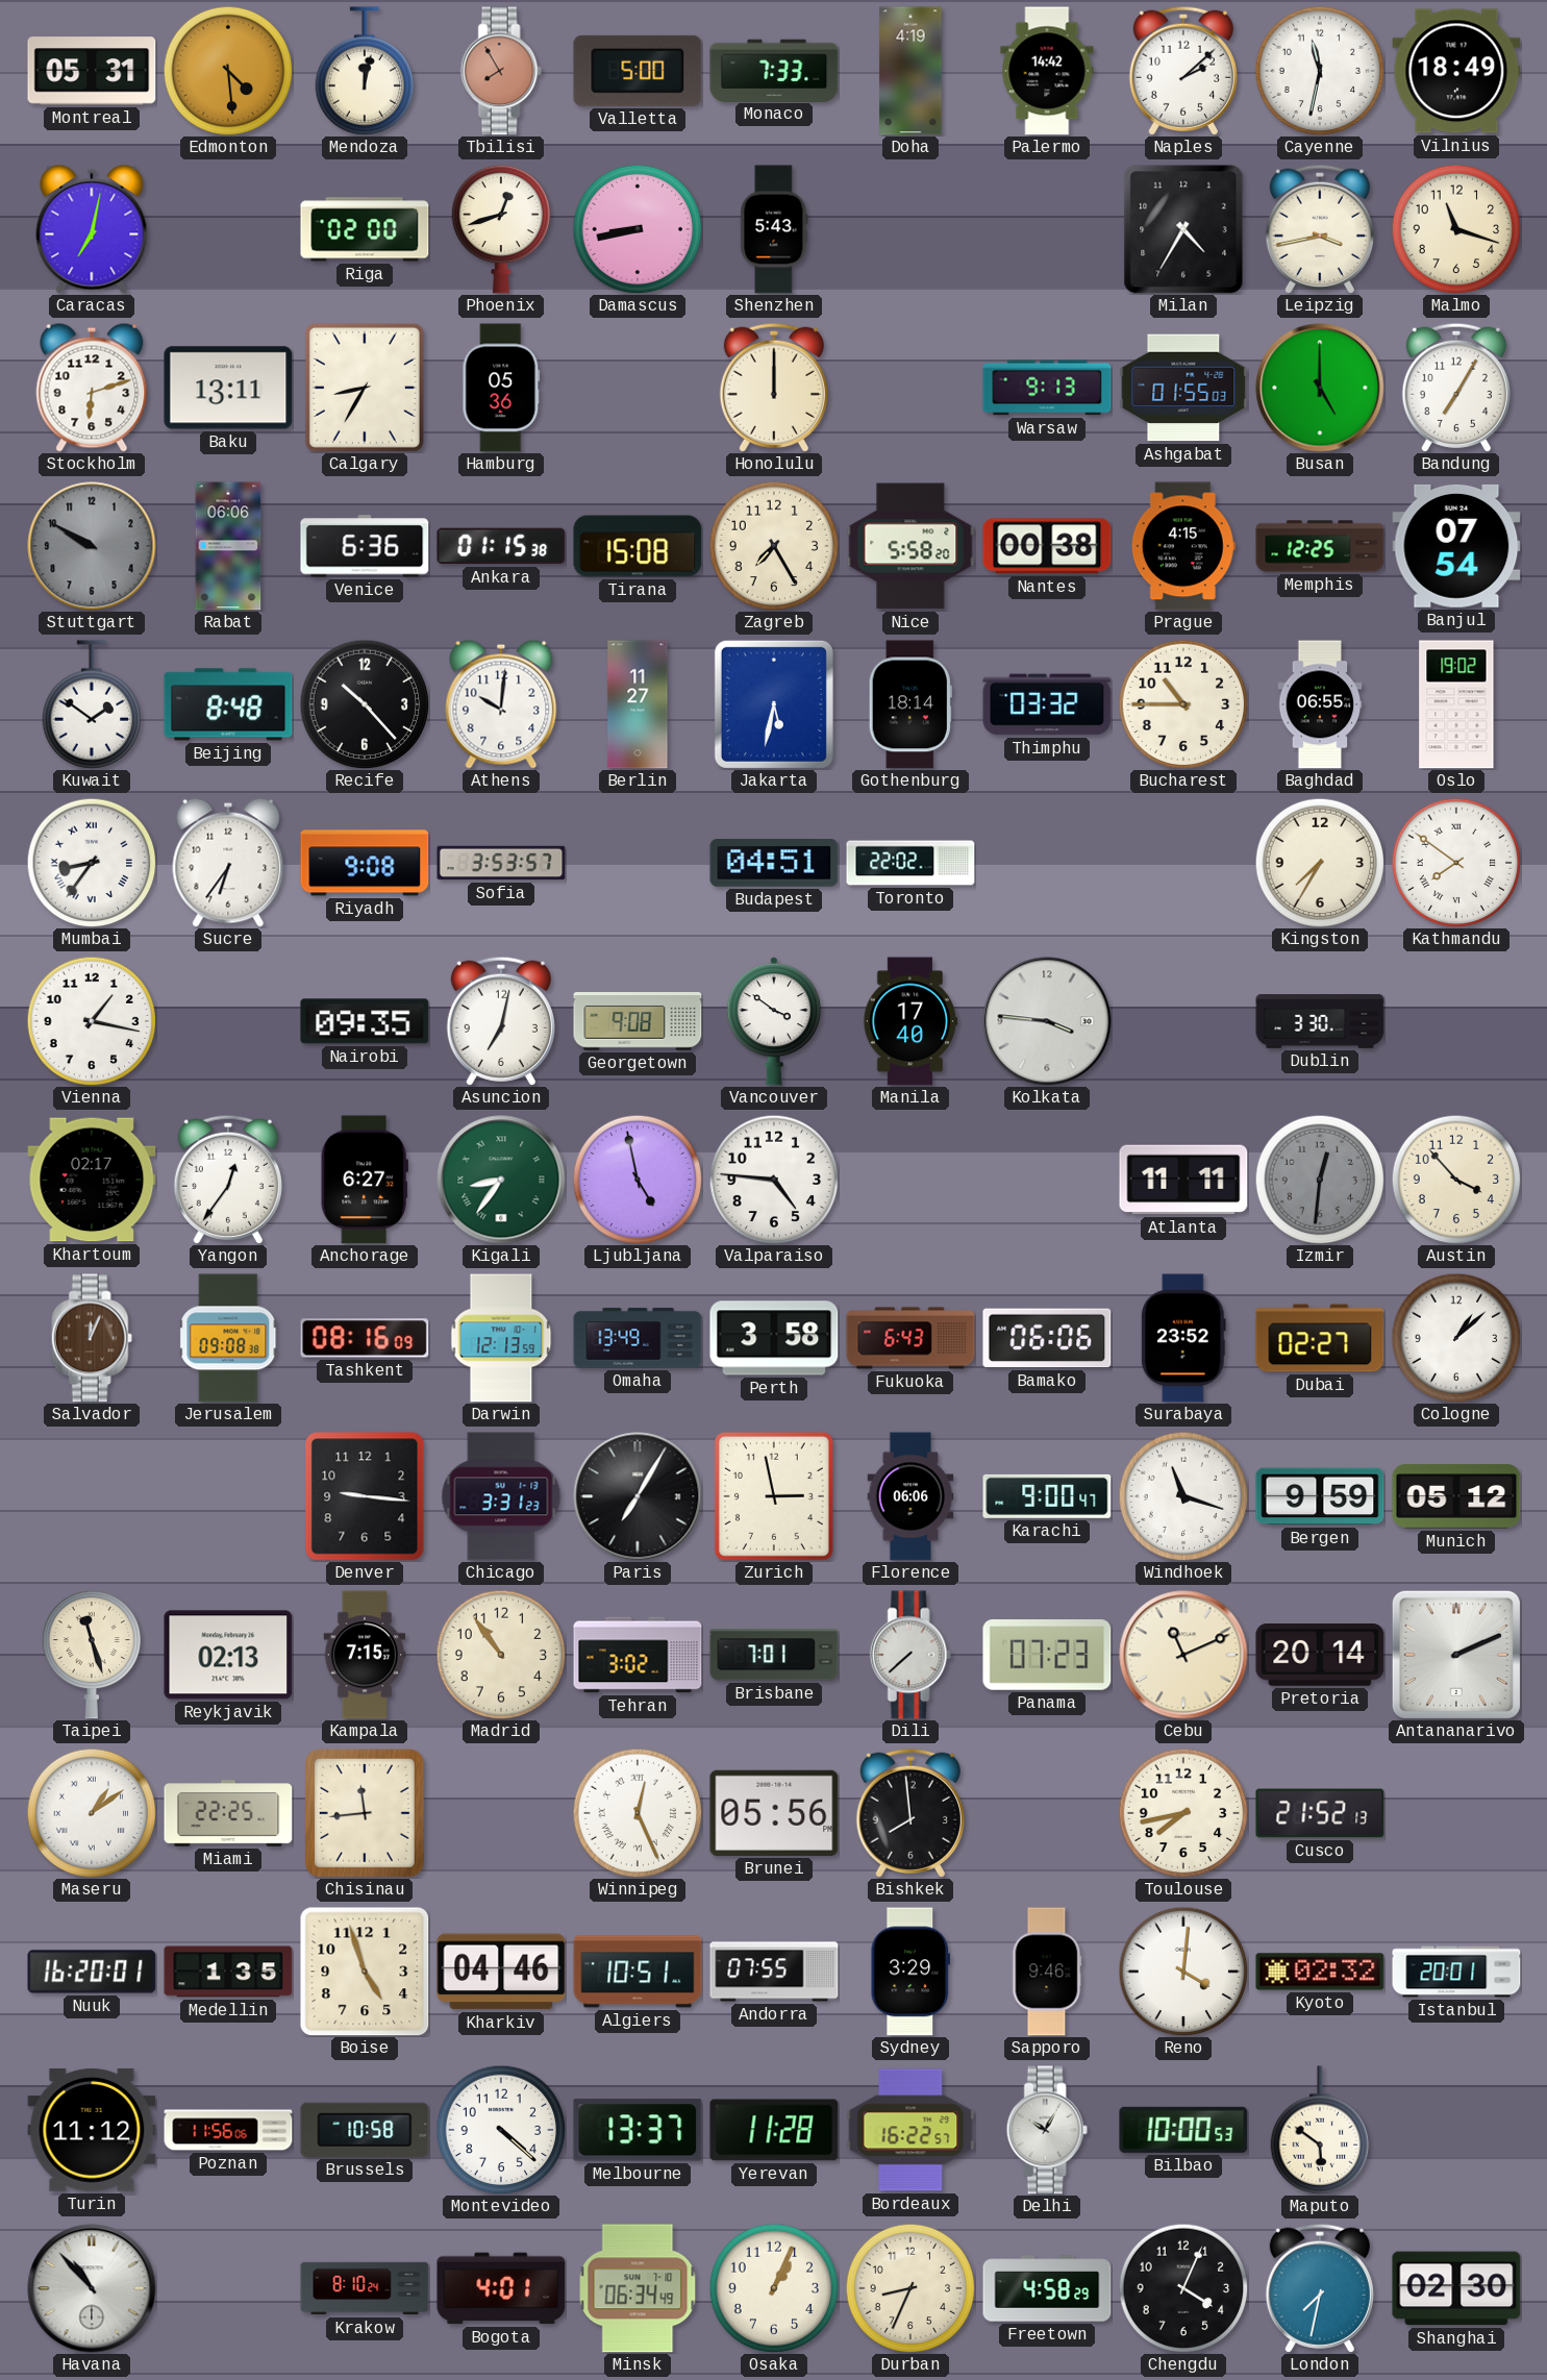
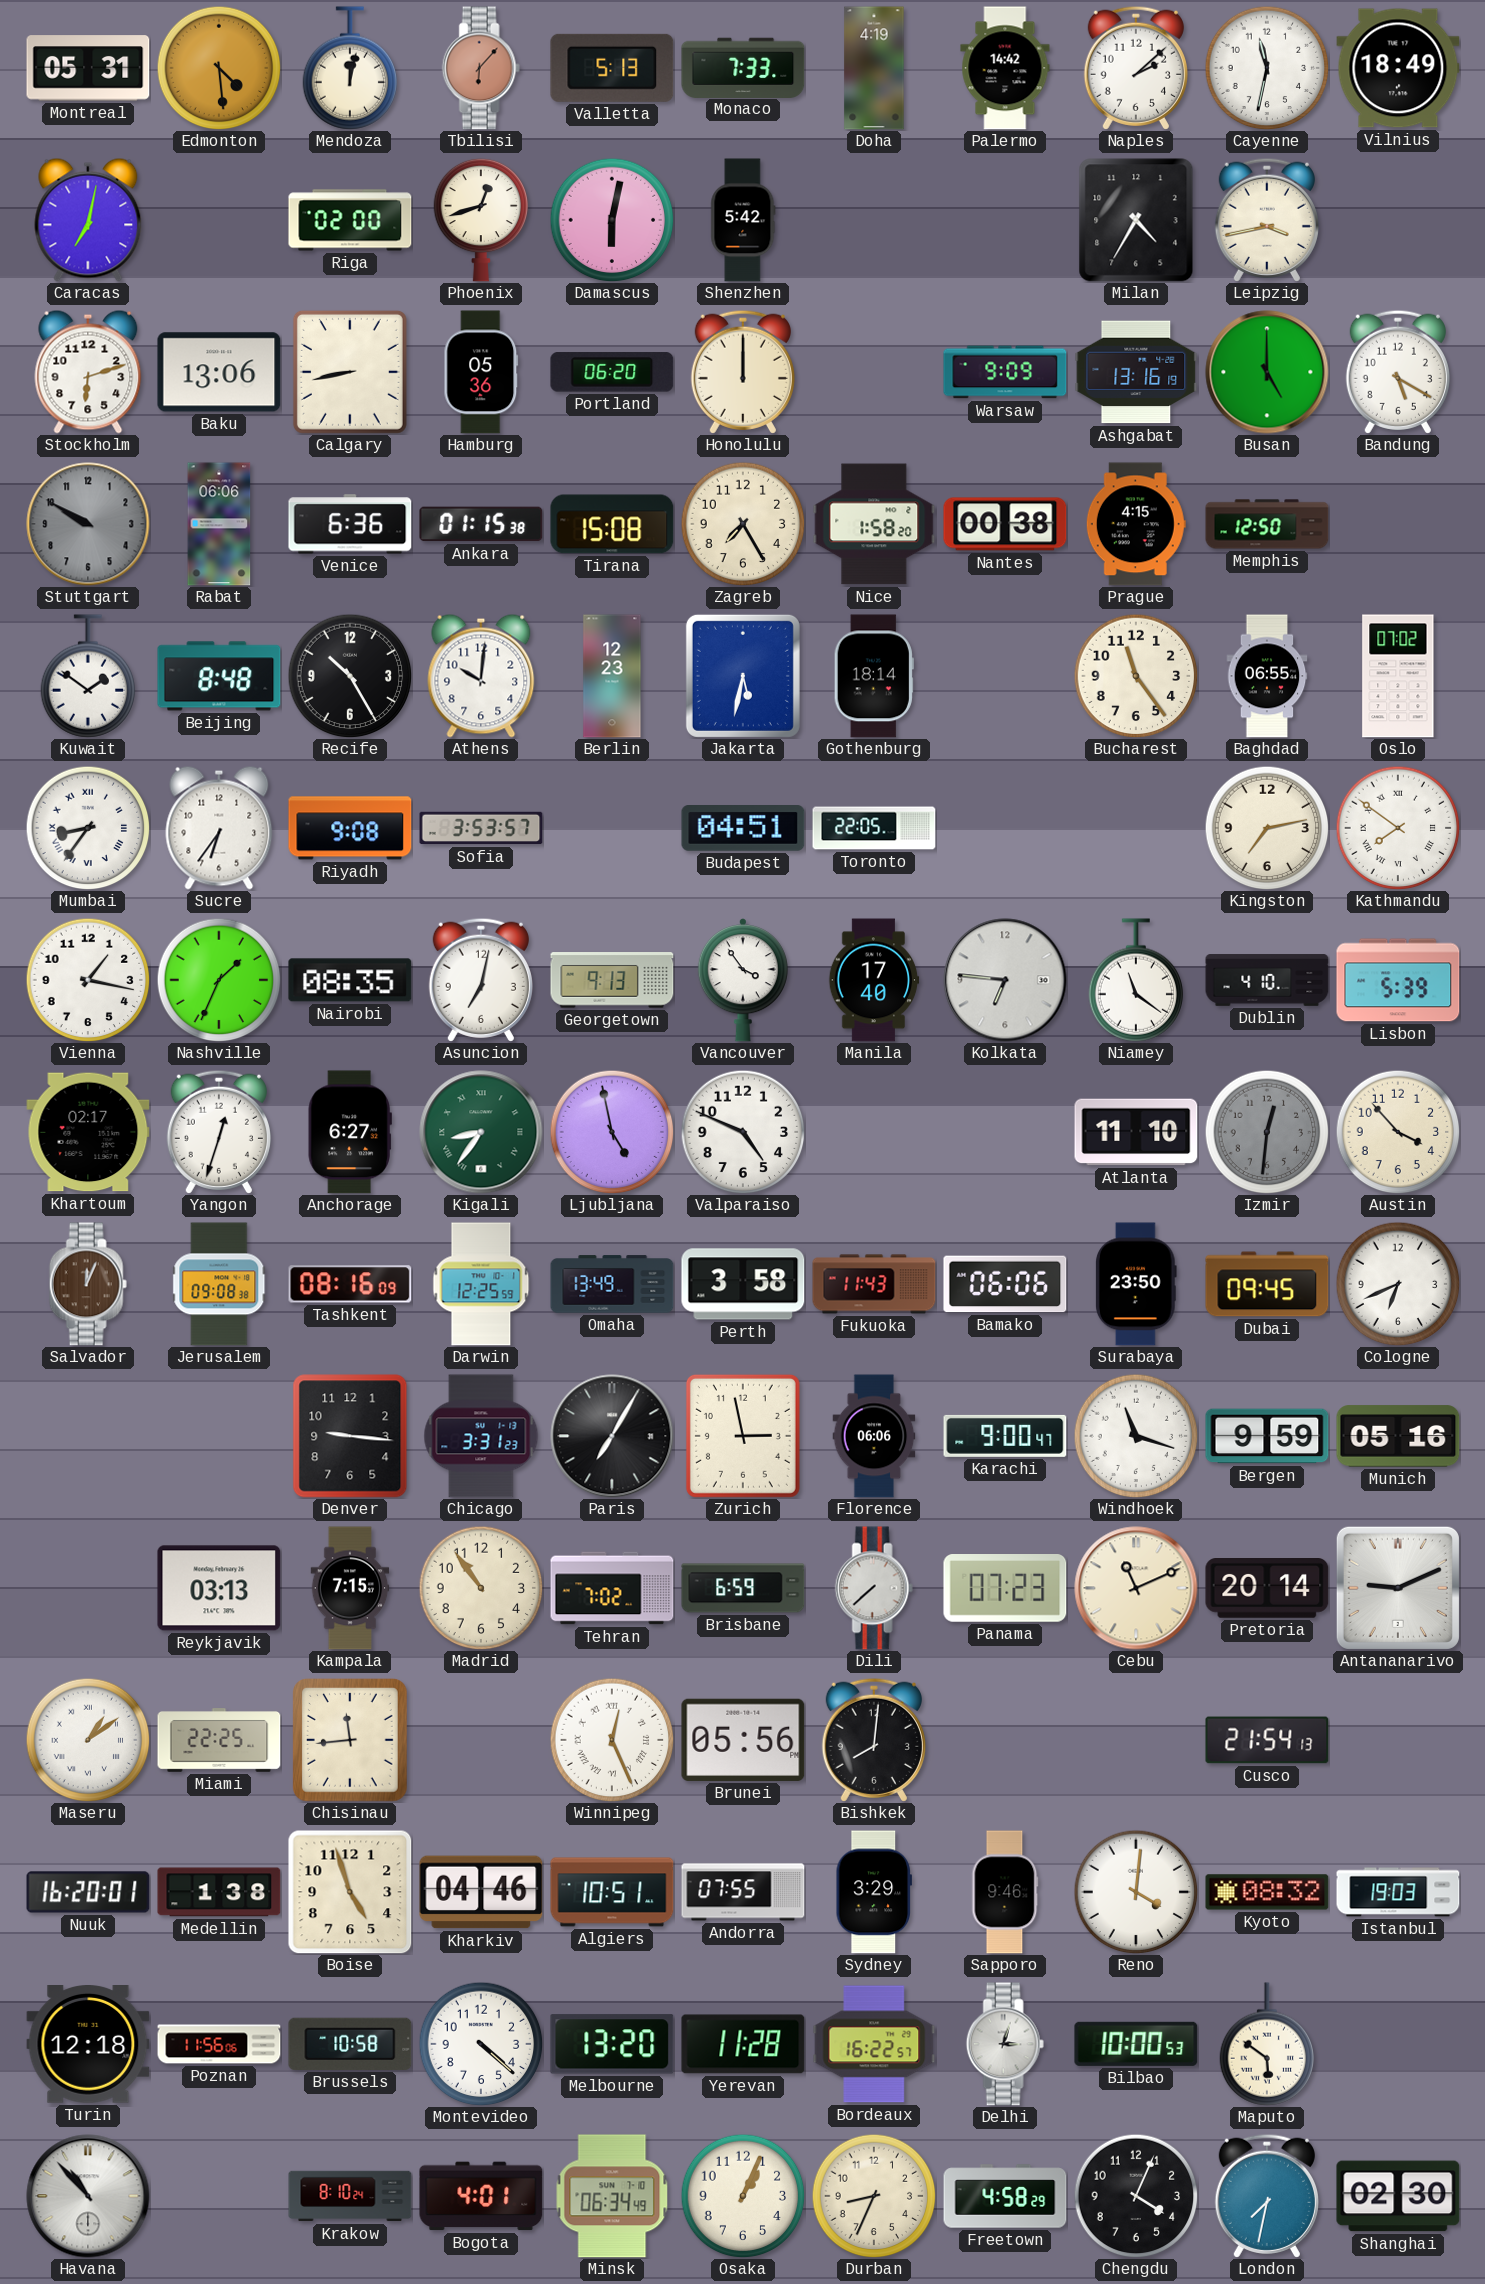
Tbilisi: 7:55 -> 6:07 (481, 68)
Valletta: 5:00 -> 5:13 (612, 68)
Damascus: 8:43 -> 6:02 (612, 220)
Shenzhen: 5:43 -> 5:42 (743, 220)
Malmo: 11:18 -> none (1456, 229)
Baku: 13:11 -> 13:06 (219, 372)
Calgary: 8:35 -> 8:43 (350, 372)
Portland: none -> 06:20 (612, 372)
Warsaw: 9:13 -> 9:09 (1005, 372)
Ashgabat: 01:55 -> 13:16 (1136, 372)
Bandung: 7:05 -> 5:20 (1398, 372)
Nice: 5:58 -> 1:58 (874, 524)
Memphis: 12:25 -> 12:50 (1267, 524)
Banjul: 07:54 -> none (1456, 546)
Recife: 10:23 -> 10:25 (350, 676)
Berlin: 11:27 -> 12:23 (612, 676)
Thimphu: 03:32 -> none (1047, 704)
Bucharest: 10:45 -> 11:24 (1136, 676)
Oslo: 19:02 -> 07:02 (1398, 676)
Toronto: 22:02 -> 22:05 (874, 828)
Kingston: 7:35 -> 7:13 (1267, 828)
Nashville: none -> 1:34 (219, 980)
Nairobi: 09:35 -> 08:35 (350, 980)
Georgetown: 9:08 -> 9:13 (612, 980)
Vancouver: 3:51 -> 3:54 (743, 980)
Kolkata: 3:46 -> 6:46 (1005, 980)
Niamey: none -> 11:21 (1136, 980)
Dublin: 3:30 -> 4:10 (1267, 980)
Lisbon: none -> 5:39 (1398, 980)
Yangon: 12:36 -> 12:33 (219, 1132)
Valparaiso: 4:46 -> 4:49 (743, 1132)
Atlanta: 11:11 -> 11:10 (1136, 1132)
Darwin: 12:13 -> 12:25 (481, 1284)
Fukuoka: 6:43 -> 11:43 (874, 1284)
Surabaya: 23:52 -> 23:50 (1136, 1284)
Dubai: 02:27 -> 09:45 (1267, 1284)
Cologne: 1:08 -> 6:41 (1398, 1284)
Munich: 05:12 -> 05:16 (1398, 1436)
Taipei: 11:27 -> none (92, 1655)
Reykjavik: 02:13 -> 03:13 (219, 1588)
Tehran: 3:02 -> 7:02 (612, 1588)
Brisbane: 7:01 -> 6:59 (743, 1588)
Antananarivo: 2:11 -> 9:11 (1398, 1588)
Bishkek: 7:59 -> 8:01 (874, 1740)
Toulouse: 7:43 -> none (1183, 1813)
Cusco: 21:52 -> 21:54 (1267, 1740)
Medellin: 1:35 -> 1:38 (219, 1892)
Kyoto: 02:32 -> 08:32 (1267, 1892)
Istanbul: 20:01 -> 19:03 (1398, 1892)
Turin: 11:12 -> 12:18 (88, 2045)
Melbourne: 13:37 -> 13:20 (612, 2044)
Delhi: 10:05 -> 3:03 (1005, 2044)
